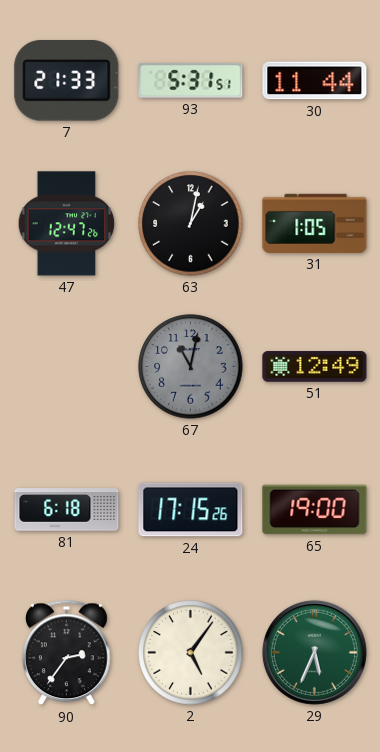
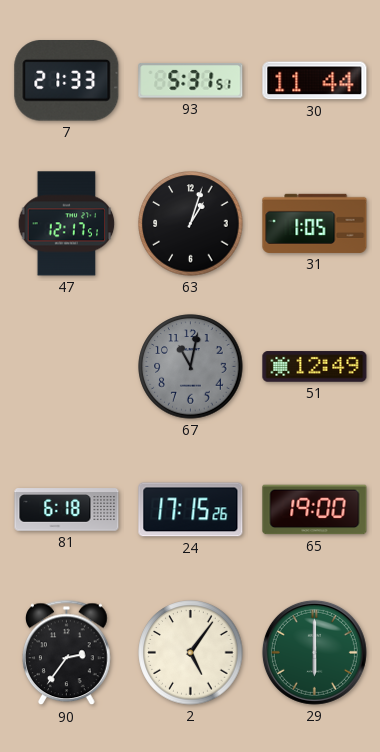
47: 12:47 -> 12:17 (67, 224)
63: 1:02 -> 1:03 (191, 224)
29: 5:34 -> 6:00 (314, 652)
